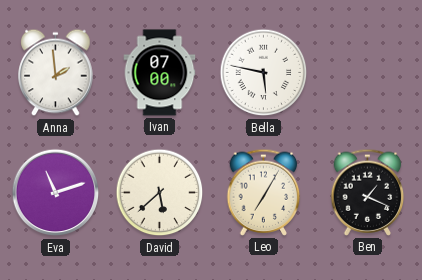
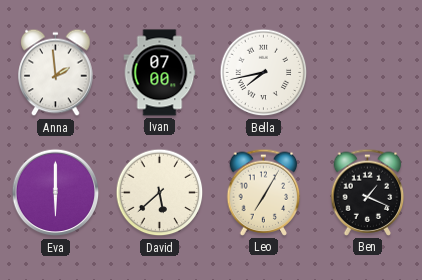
Bella: 5:47 -> 7:43 (264, 73)
Eva: 11:12 -> 6:00 (56, 193)
